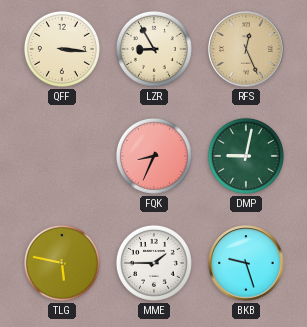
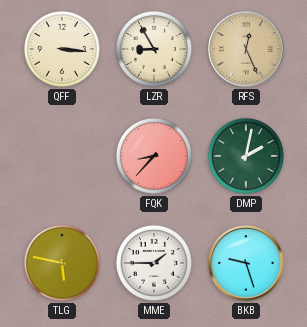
FQK: 8:34 -> 8:37 (154, 156)
DMP: 9:02 -> 2:02 (246, 156)
